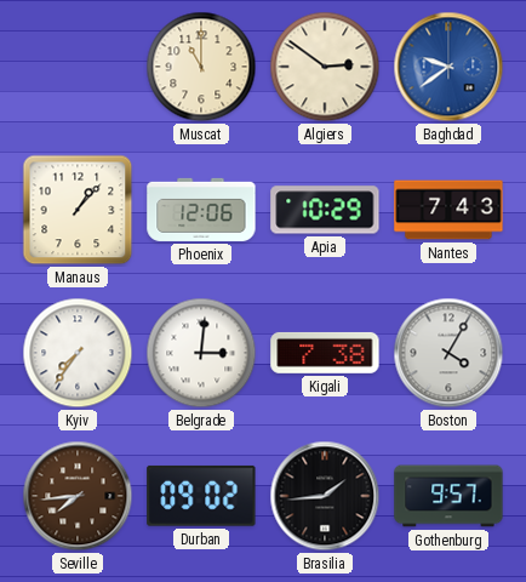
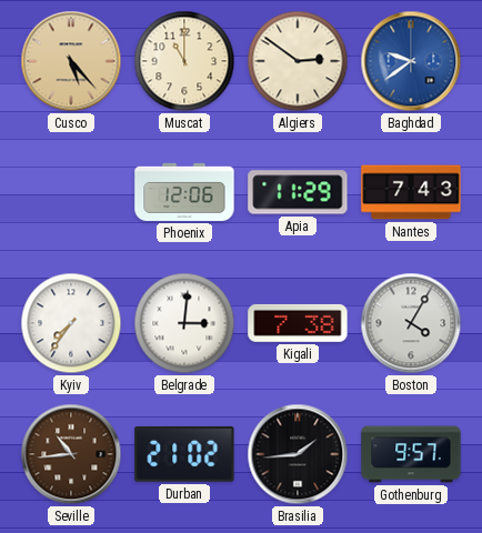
Cusco: none -> 5:23 (71, 61)
Manaus: 1:07 -> none (78, 210)
Apia: 10:29 -> 11:29 (298, 192)
Seville: 7:44 -> 10:44 (71, 454)
Durban: 09:02 -> 21:02 (184, 454)
